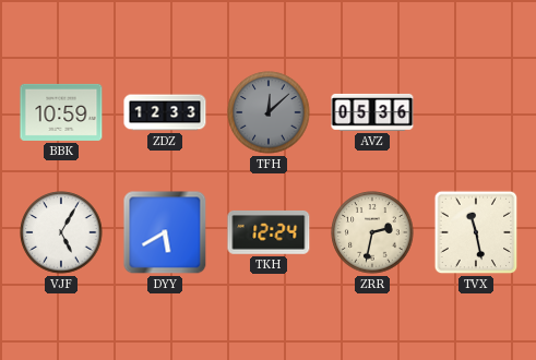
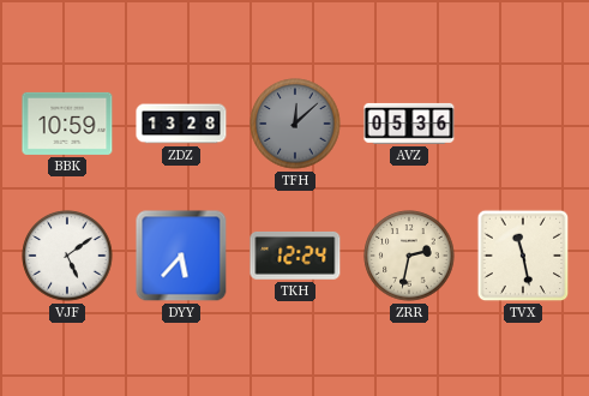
ZDZ: 12:33 -> 13:28 (181, 124)
VJF: 5:05 -> 5:09 (67, 256)
DYY: 5:40 -> 5:37 (181, 256)
